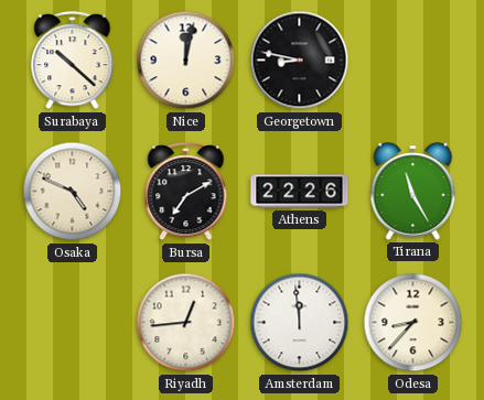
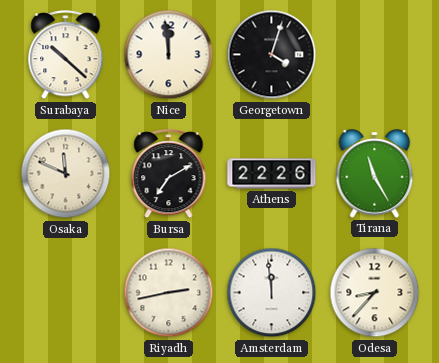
Nice: 12:02 -> 11:59 (169, 55)
Georgetown: 8:47 -> 4:03 (272, 55)
Osaka: 4:49 -> 11:49 (66, 174)
Riyadh: 12:44 -> 2:43 (169, 293)
